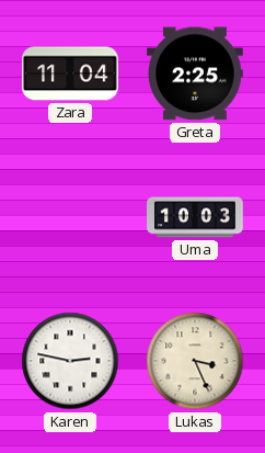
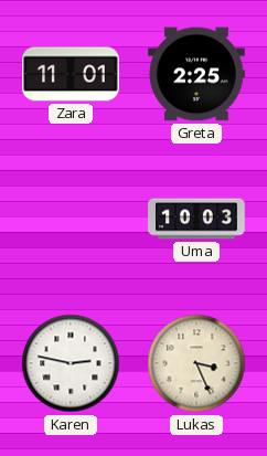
Zara: 11:04 -> 11:01 (71, 74)
